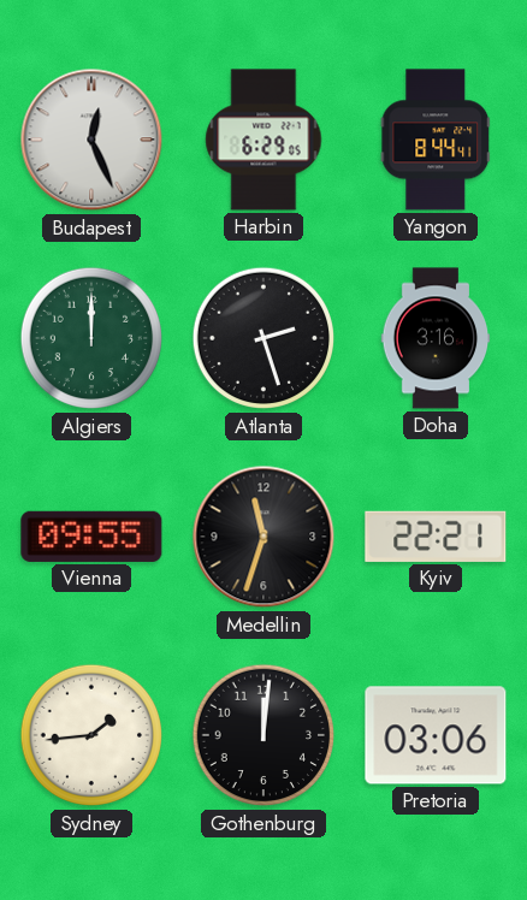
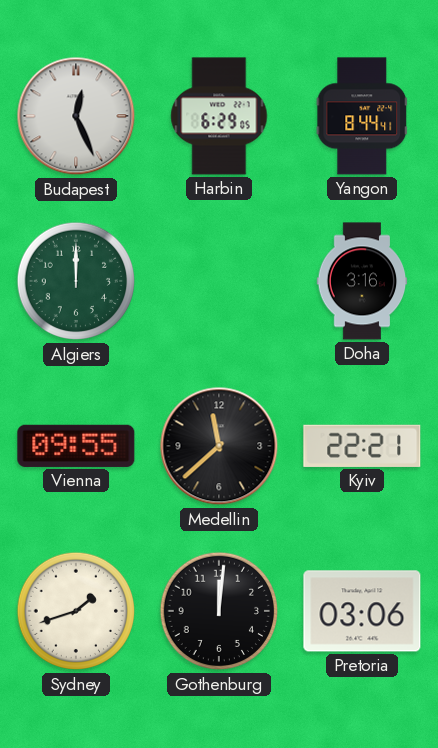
Atlanta: 2:27 -> none (263, 338)
Medellin: 11:33 -> 11:38 (219, 446)
Sydney: 1:44 -> 1:42 (76, 611)
